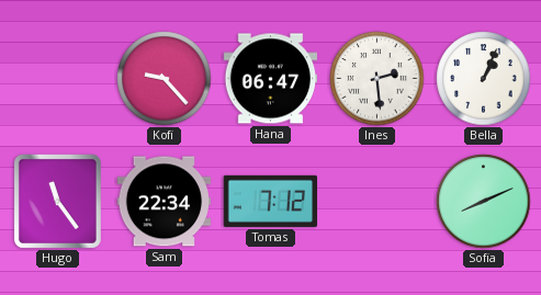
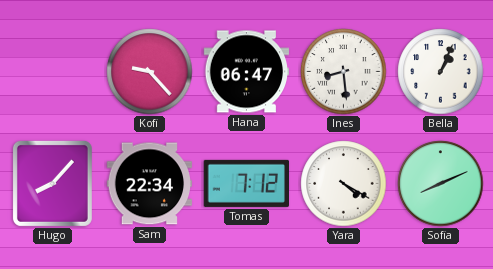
Ines: 2:29 -> 8:29 (344, 72)
Hugo: 11:24 -> 8:07 (52, 183)
Yara: none -> 4:20 (344, 184)
